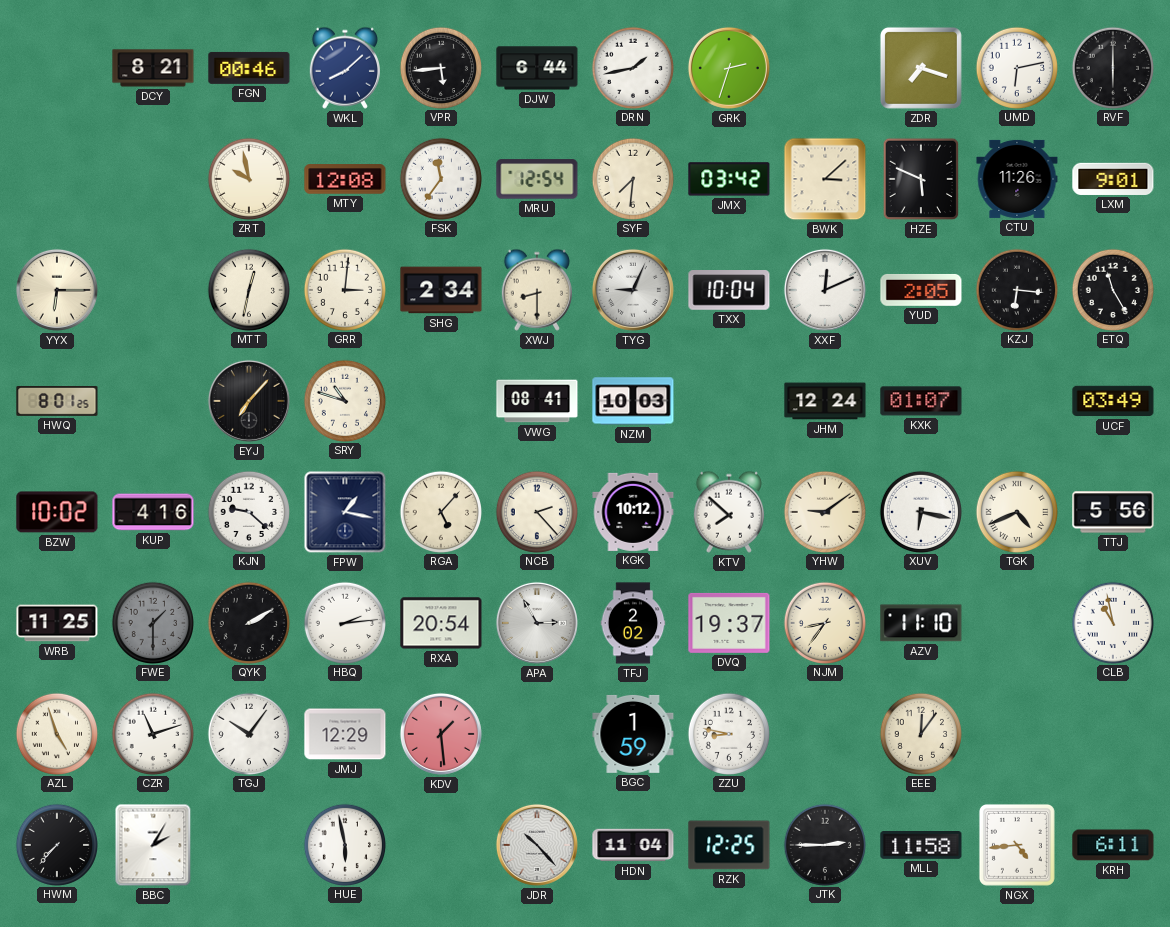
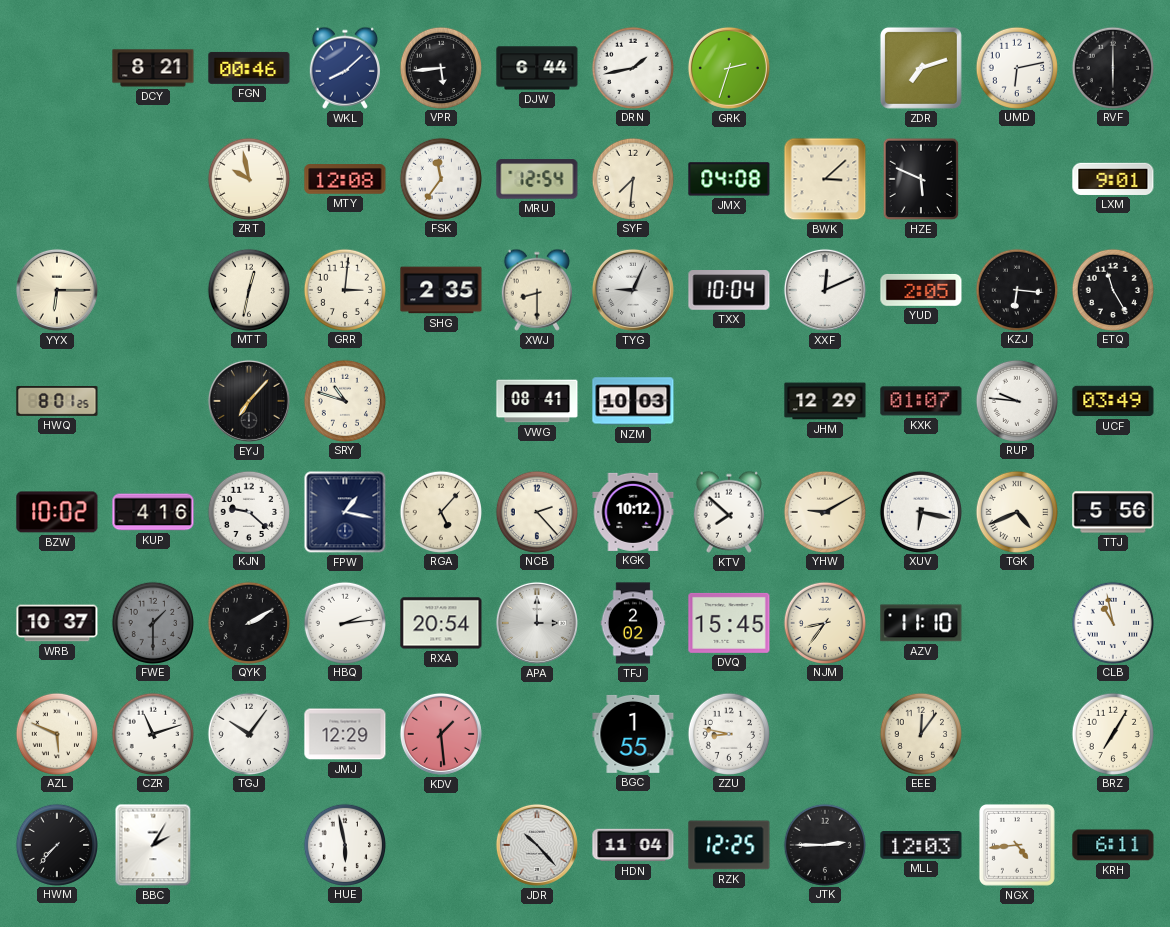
ZDR: 7:18 -> 7:12 (921, 68)
JMX: 03:42 -> 04:08 (729, 179)
CTU: 11:26 -> none (1017, 179)
SHG: 2:34 -> 2:35 (441, 290)
JHM: 12:24 -> 12:29 (825, 401)
RUP: none -> 9:46 (1016, 400)
YHW: 9:09 -> 9:10 (824, 511)
WRB: 11:25 -> 10:37 (57, 623)
APA: 2:55 -> 3:00 (537, 623)
DVQ: 19:37 -> 15:45 (729, 623)
AZL: 4:57 -> 5:49 (56, 733)
BGC: 1:59 -> 1:55 (633, 734)
BRZ: none -> 7:05 (1112, 733)
MLL: 11:58 -> 12:03 (921, 846)
